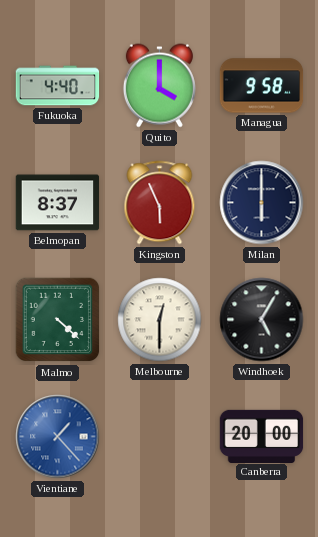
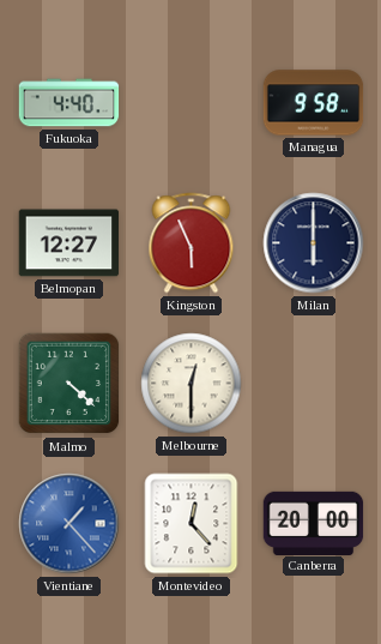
Quito: 4:00 -> none (159, 86)
Belmopan: 8:37 -> 12:27 (69, 243)
Windhoek: 5:05 -> none (262, 320)
Montevideo: none -> 12:23 (192, 524)
